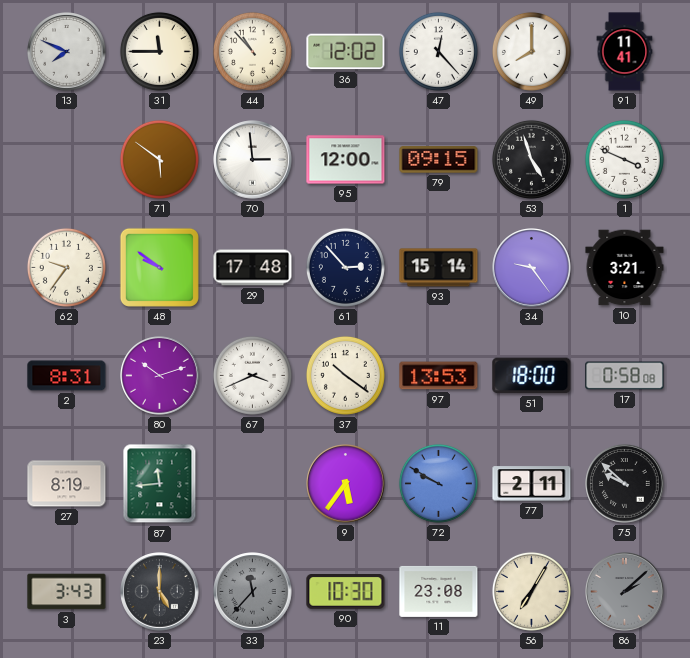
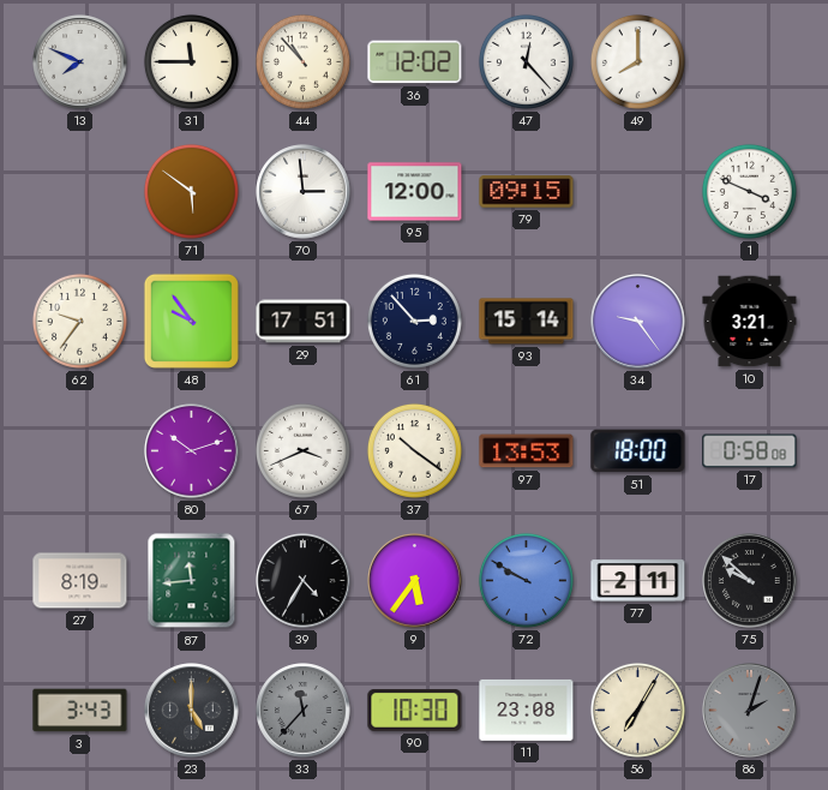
91: 11:41 -> none (625, 52)
53: 4:57 -> none (531, 159)
48: 9:51 -> 9:54 (191, 321)
29: 17:48 -> 17:51 (304, 322)
2: 8:31 -> none (67, 376)
39: none -> 4:35 (304, 581)
86: 2:08 -> 2:03 (750, 711)
